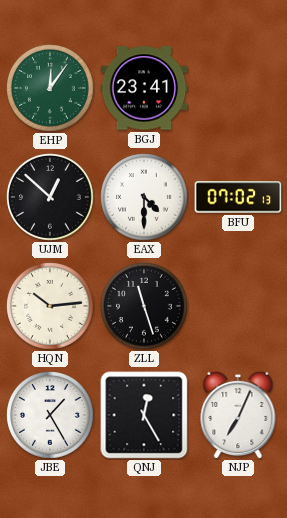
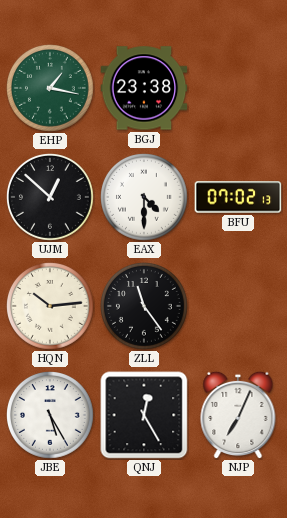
EHP: 12:06 -> 1:17 (51, 89)
BGJ: 23:41 -> 23:38 (144, 88)
ZLL: 11:27 -> 11:24 (145, 307)
JBE: 1:25 -> 5:25 (51, 416)
